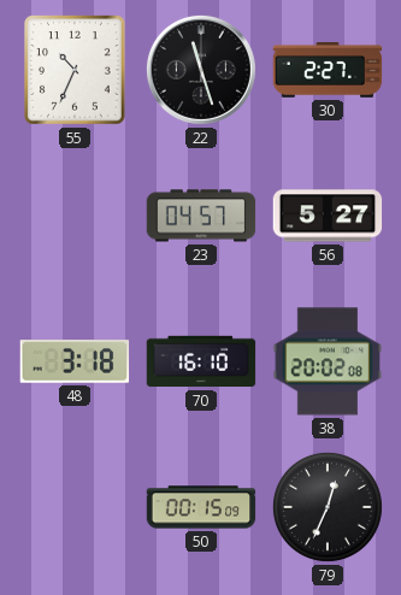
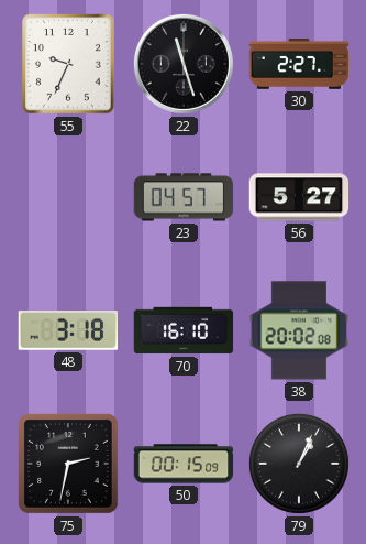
55: 10:34 -> 9:34 (68, 64)
75: none -> 2:32 (68, 464)
79: 12:34 -> 1:04 (299, 464)
